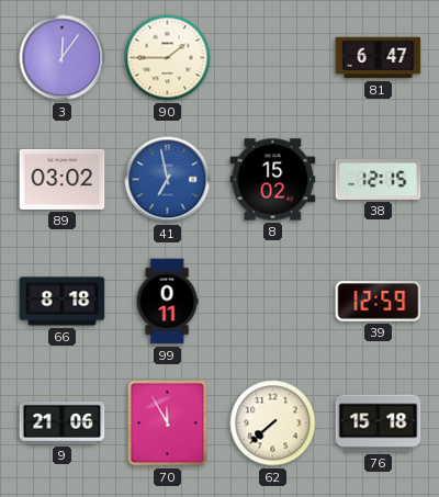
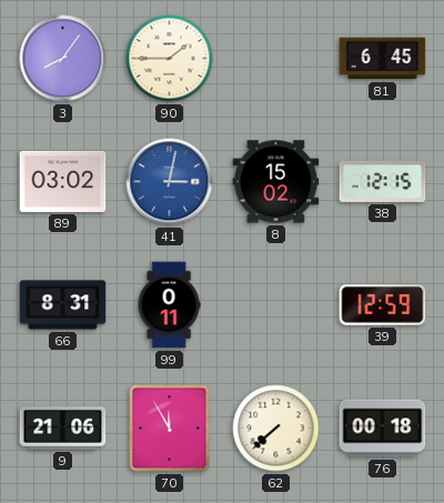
3: 12:06 -> 8:06 (63, 59)
81: 6:47 -> 6:45 (383, 59)
41: 6:58 -> 3:02 (170, 182)
66: 8:18 -> 8:31 (63, 305)
76: 15:18 -> 00:18 (383, 429)
